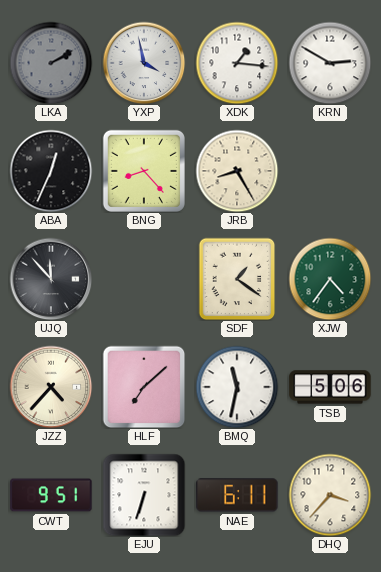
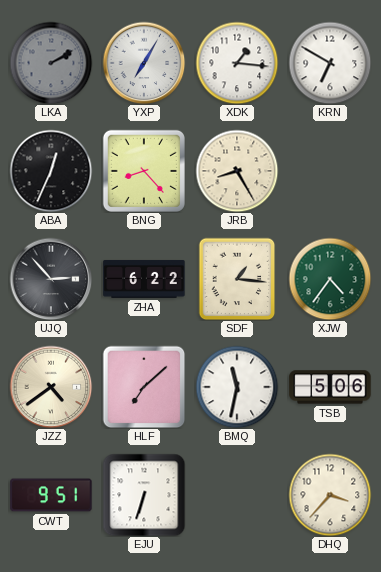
YXP: 3:58 -> 7:05 (144, 63)
KRN: 2:50 -> 6:50 (330, 63)
UJQ: 11:53 -> 2:53 (51, 279)
ZHA: none -> 6:22 (144, 279)
SDF: 1:21 -> 1:16 (237, 279)
JZZ: 4:37 -> 4:39 (51, 387)
NAE: 6:11 -> none (237, 495)
